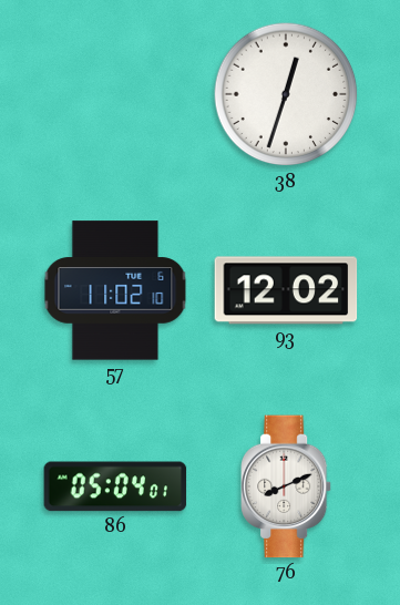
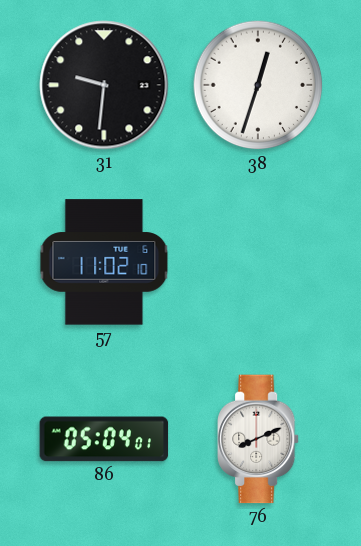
31: none -> 9:31 (104, 85)
93: 12:02 -> none (286, 290)
